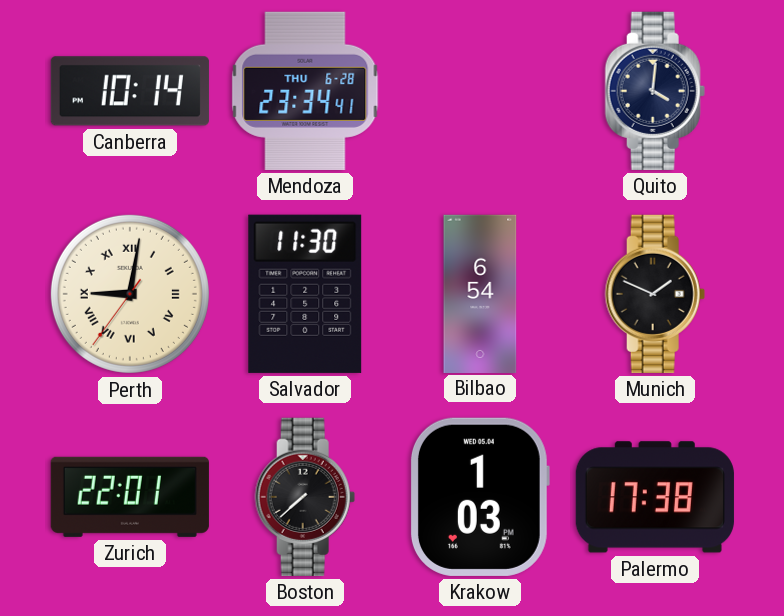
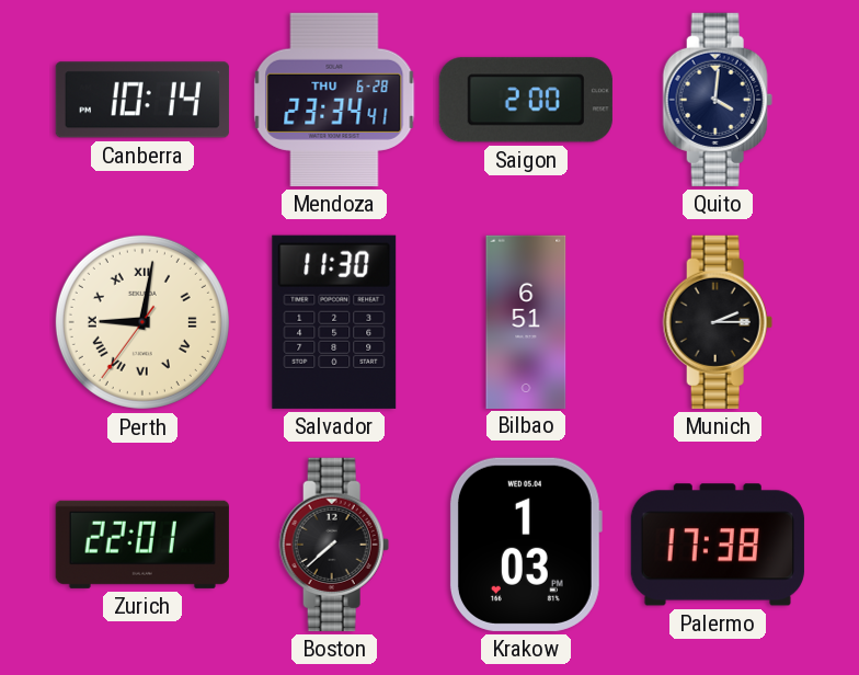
Saigon: none -> 2:00 (526, 100)
Bilbao: 6:54 -> 6:51 (526, 321)
Munich: 1:49 -> 2:15 (718, 322)
